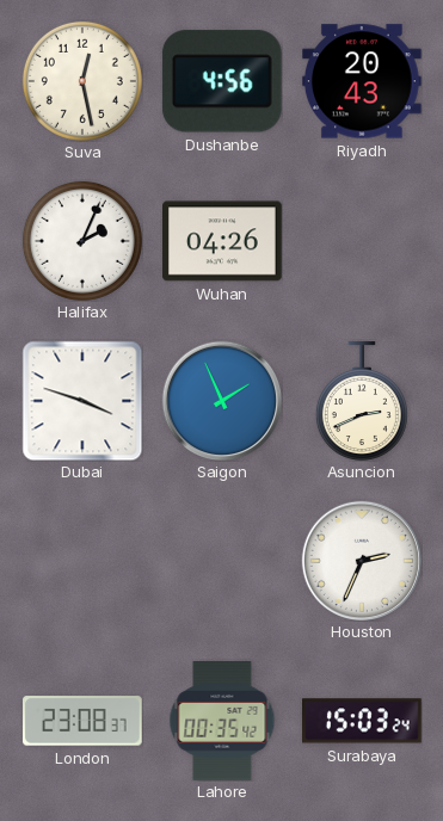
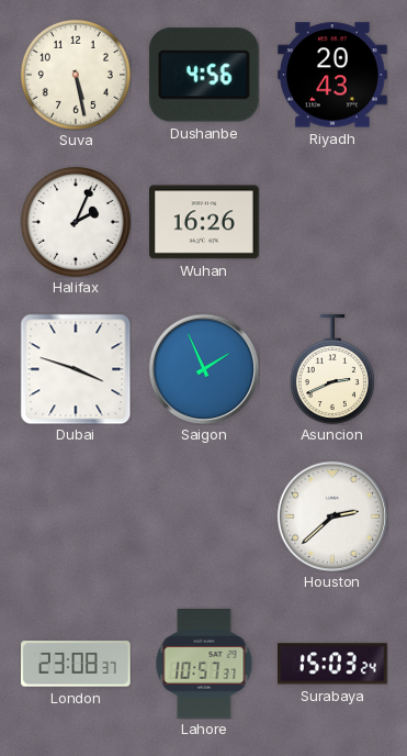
Suva: 12:28 -> 5:28 (76, 75)
Wuhan: 04:26 -> 16:26 (205, 222)
Houston: 2:34 -> 2:38 (331, 515)
Lahore: 00:35 -> 10:57 (204, 665)
